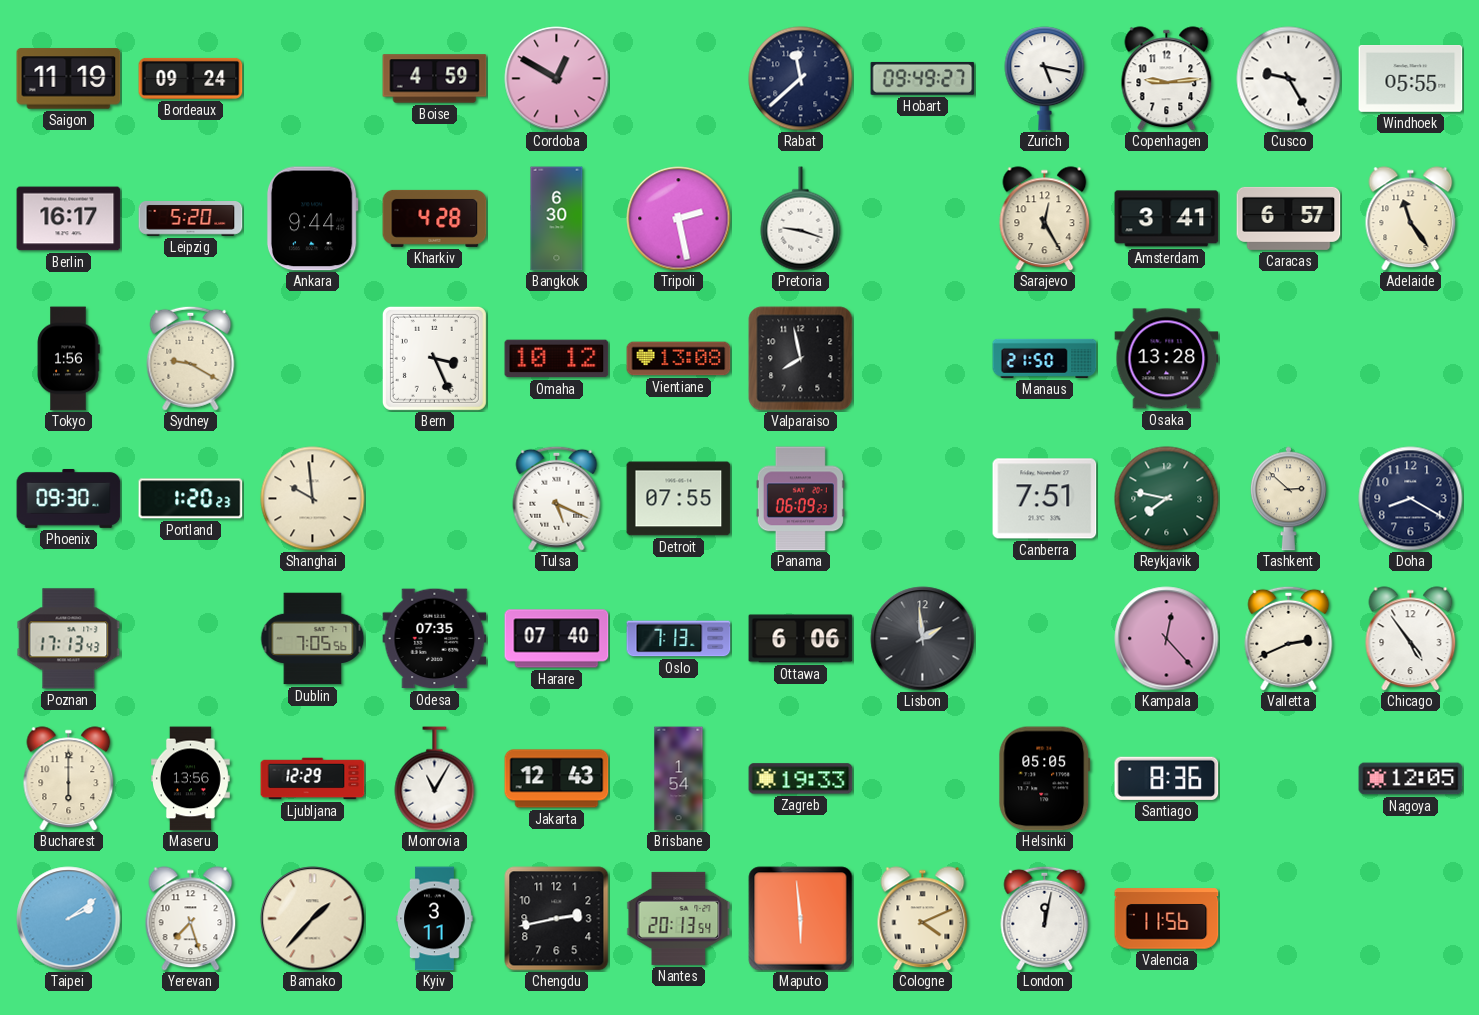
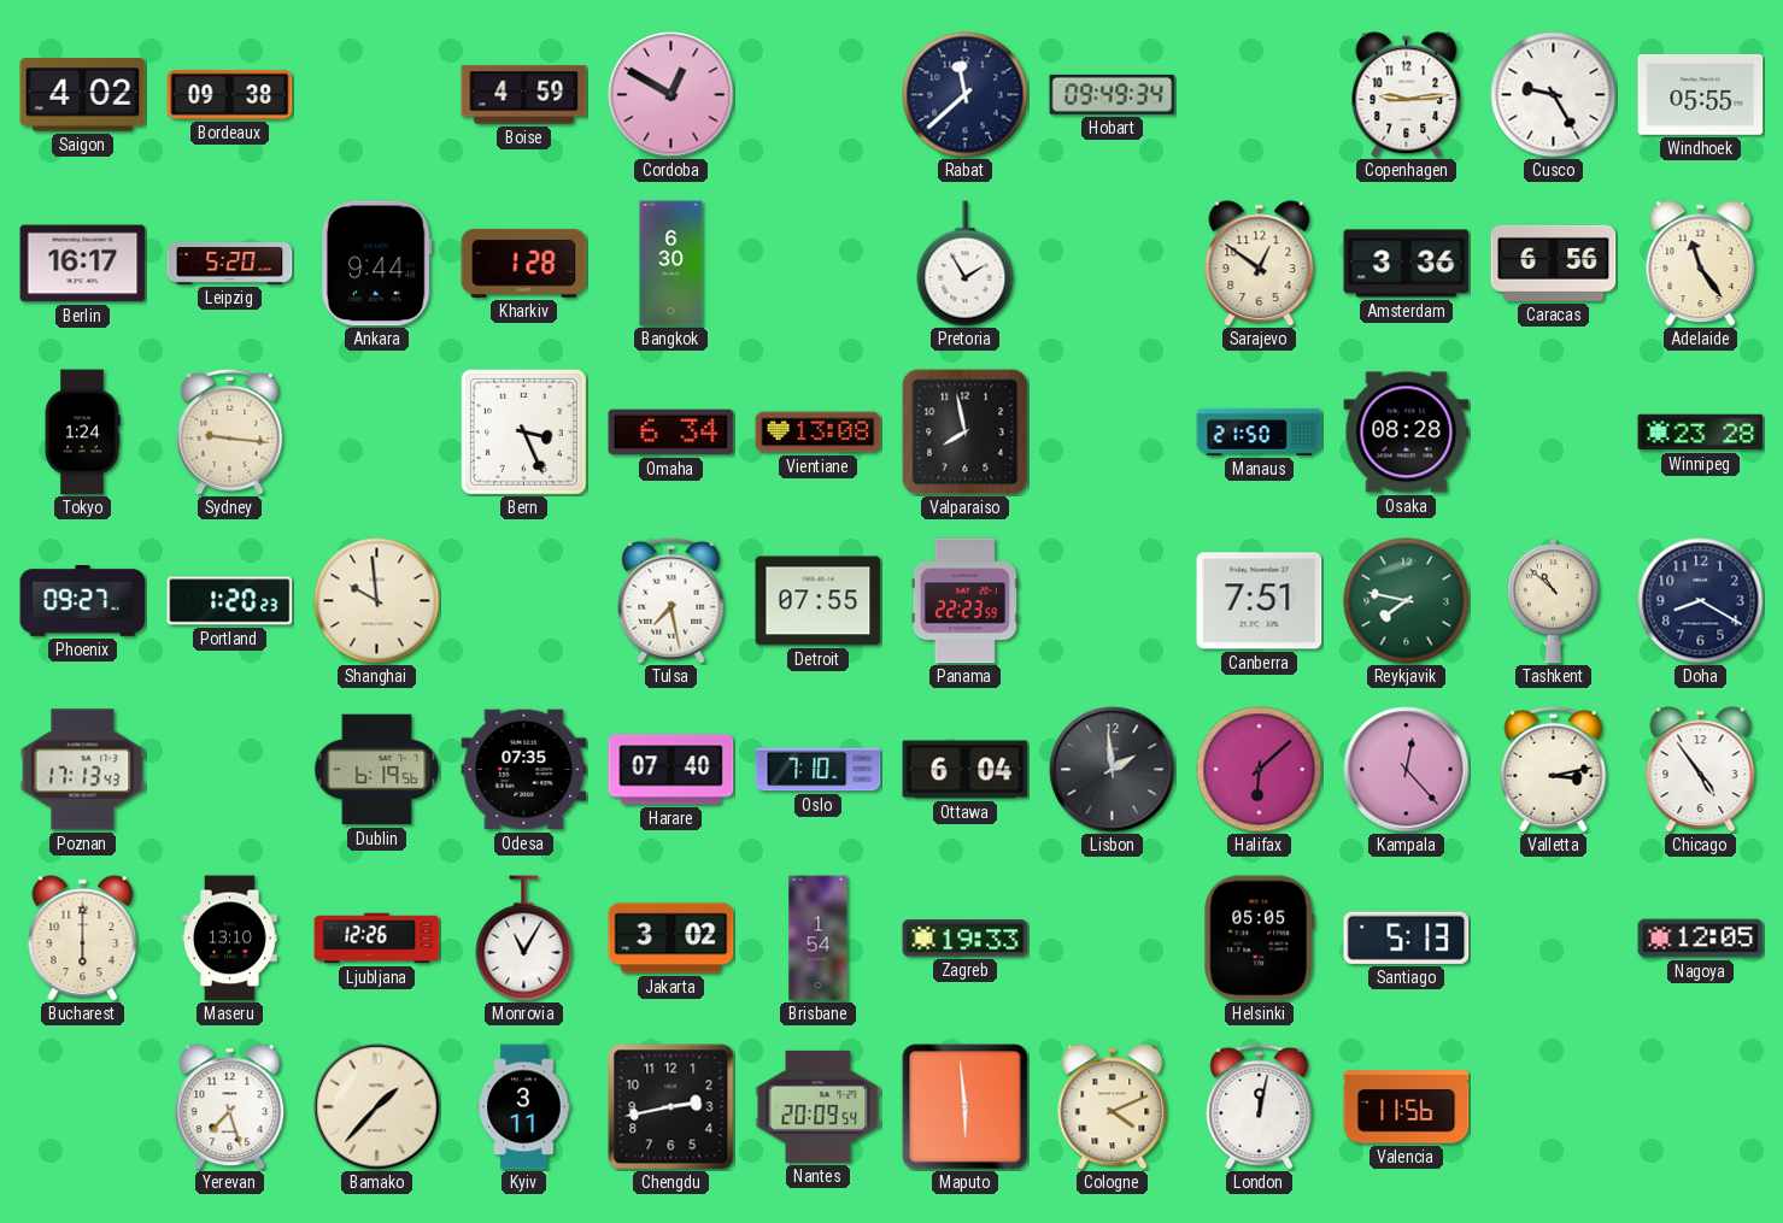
Saigon: 11:19 -> 4:02 (83, 95)
Bordeaux: 09:24 -> 09:38 (230, 94)
Hobart: 09:49:27 -> 09:49:34 (1113, 94)
Zurich: 5:17 -> none (1045, 79)
Kharkiv: 4:28 -> 1:28 (524, 263)
Tripoli: 2:28 -> none (679, 219)
Pretoria: 9:18 -> 1:55 (966, 264)
Sarajevo: 12:25 -> 12:51 (1260, 264)
Amsterdam: 3:41 -> 3:36 (1407, 264)
Caracas: 6:57 -> 6:56 (1554, 263)
Tokyo: 1:56 -> 1:24 (82, 433)
Sydney: 9:20 -> 9:16 (230, 431)
Omaha: 10:12 -> 6:34 (671, 433)
Osaka: 13:28 -> 08:28 (1407, 433)
Winnipeg: none -> 23:28 (1701, 433)
Phoenix: 09:30 -> 09:27 (83, 600)
Tulsa: 5:19 -> 7:28 (671, 600)
Panama: 06:09 -> 22:23 (964, 601)
Tashkent: 2:52 -> 10:52 (1553, 601)
Dublin: 7:05 -> 6:19 (377, 770)
Oslo: 7:13 -> 7:10 (819, 770)
Ottawa: 6:06 -> 6:04 (966, 770)
Halifax: none -> 6:08 (1260, 770)
Valletta: 2:41 -> 3:13 (1554, 769)
Maseru: 13:56 -> 13:10 (230, 939)
Ljubljana: 12:29 -> 12:26 (377, 939)
Jakarta: 12:43 -> 3:02 (671, 939)
Santiago: 8:36 -> 5:13 (1407, 937)
Taipei: 2:09 -> none (69, 919)
Nantes: 20:13 -> 20:09 (819, 1106)
